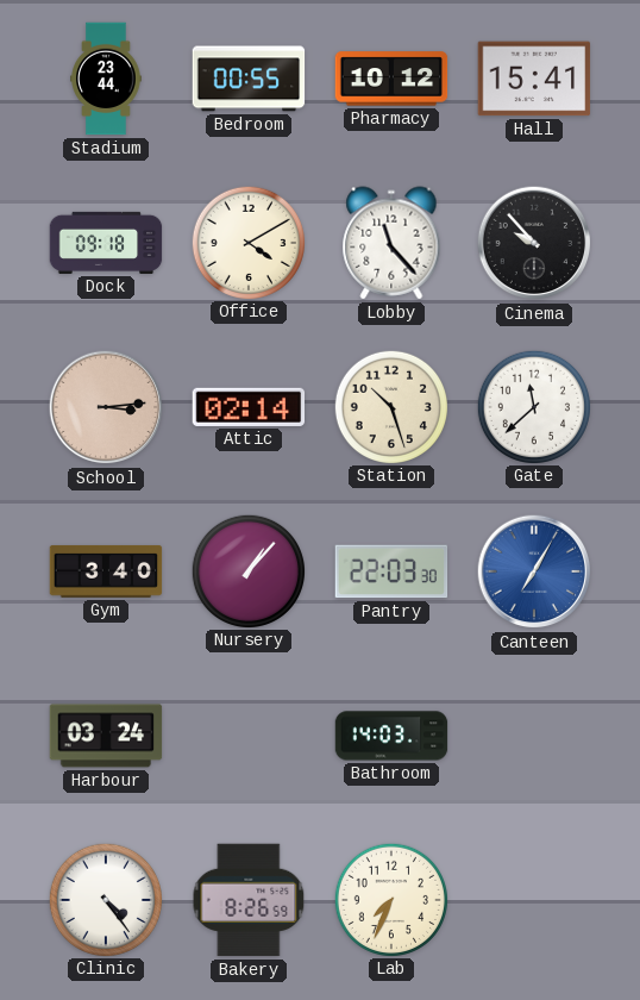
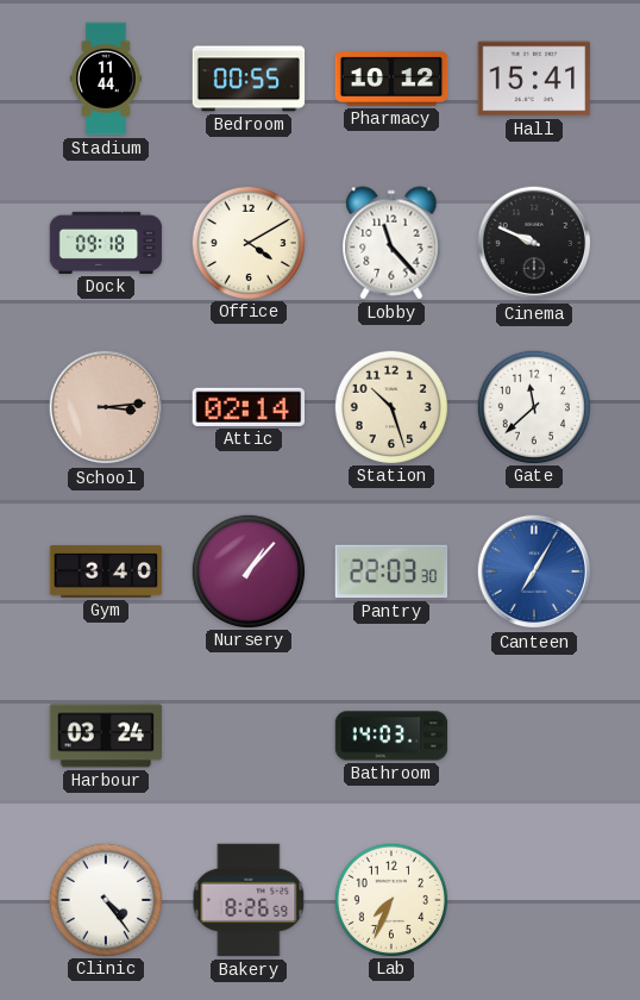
Stadium: 23:44 -> 11:44 (106, 79)
Cinema: 9:53 -> 9:49 (534, 243)
